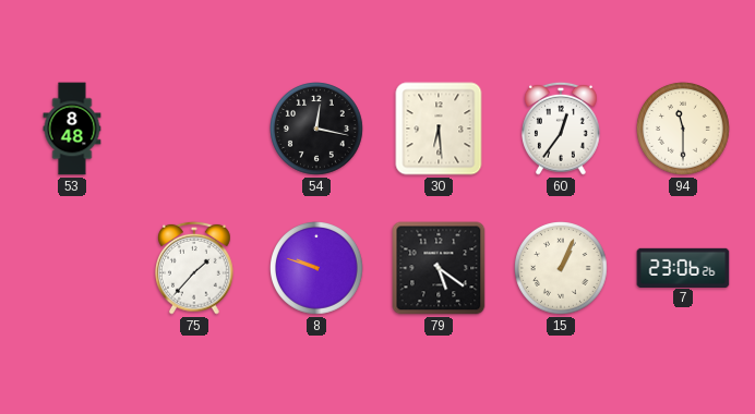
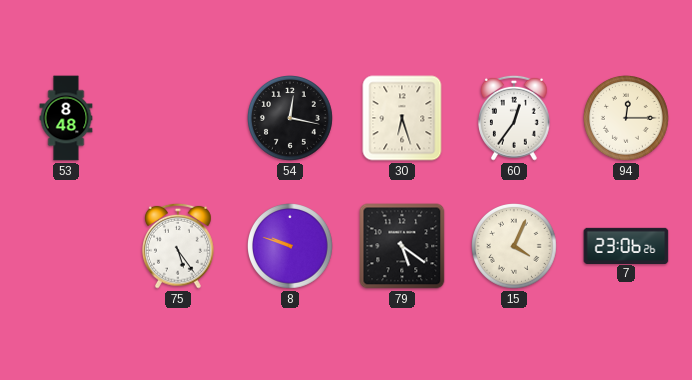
30: 6:29 -> 6:27 (402, 118)
94: 11:30 -> 12:15 (627, 119)
75: 1:37 -> 5:24 (179, 246)
15: 1:04 -> 4:04 (515, 247)
